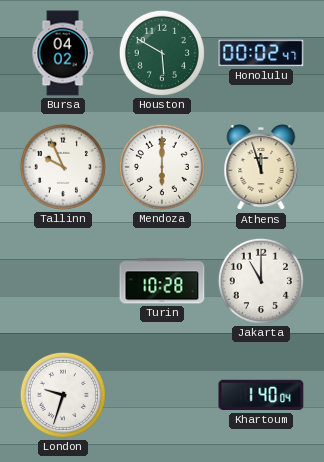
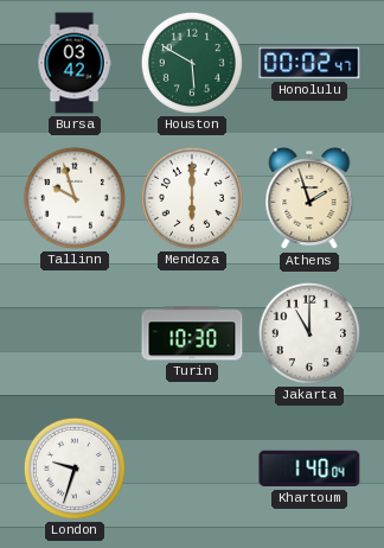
Bursa: 04:02 -> 03:42 (75, 63)
Tallinn: 9:56 -> 9:57 (75, 198)
Athens: 11:57 -> 1:57 (309, 199)
Turin: 10:28 -> 10:30 (192, 333)
